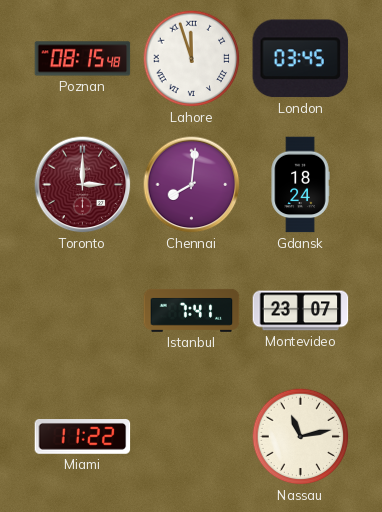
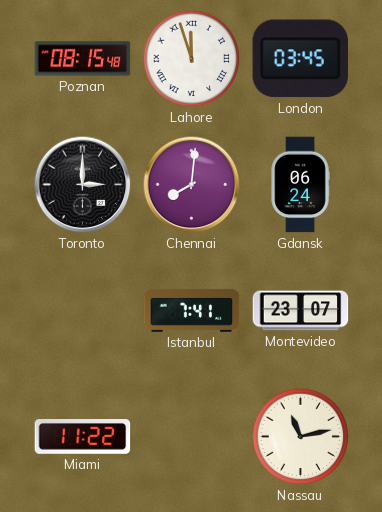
Toronto dial: burgundy -> black (83, 185)
Gdansk: 18:24 -> 06:24 (300, 185)
